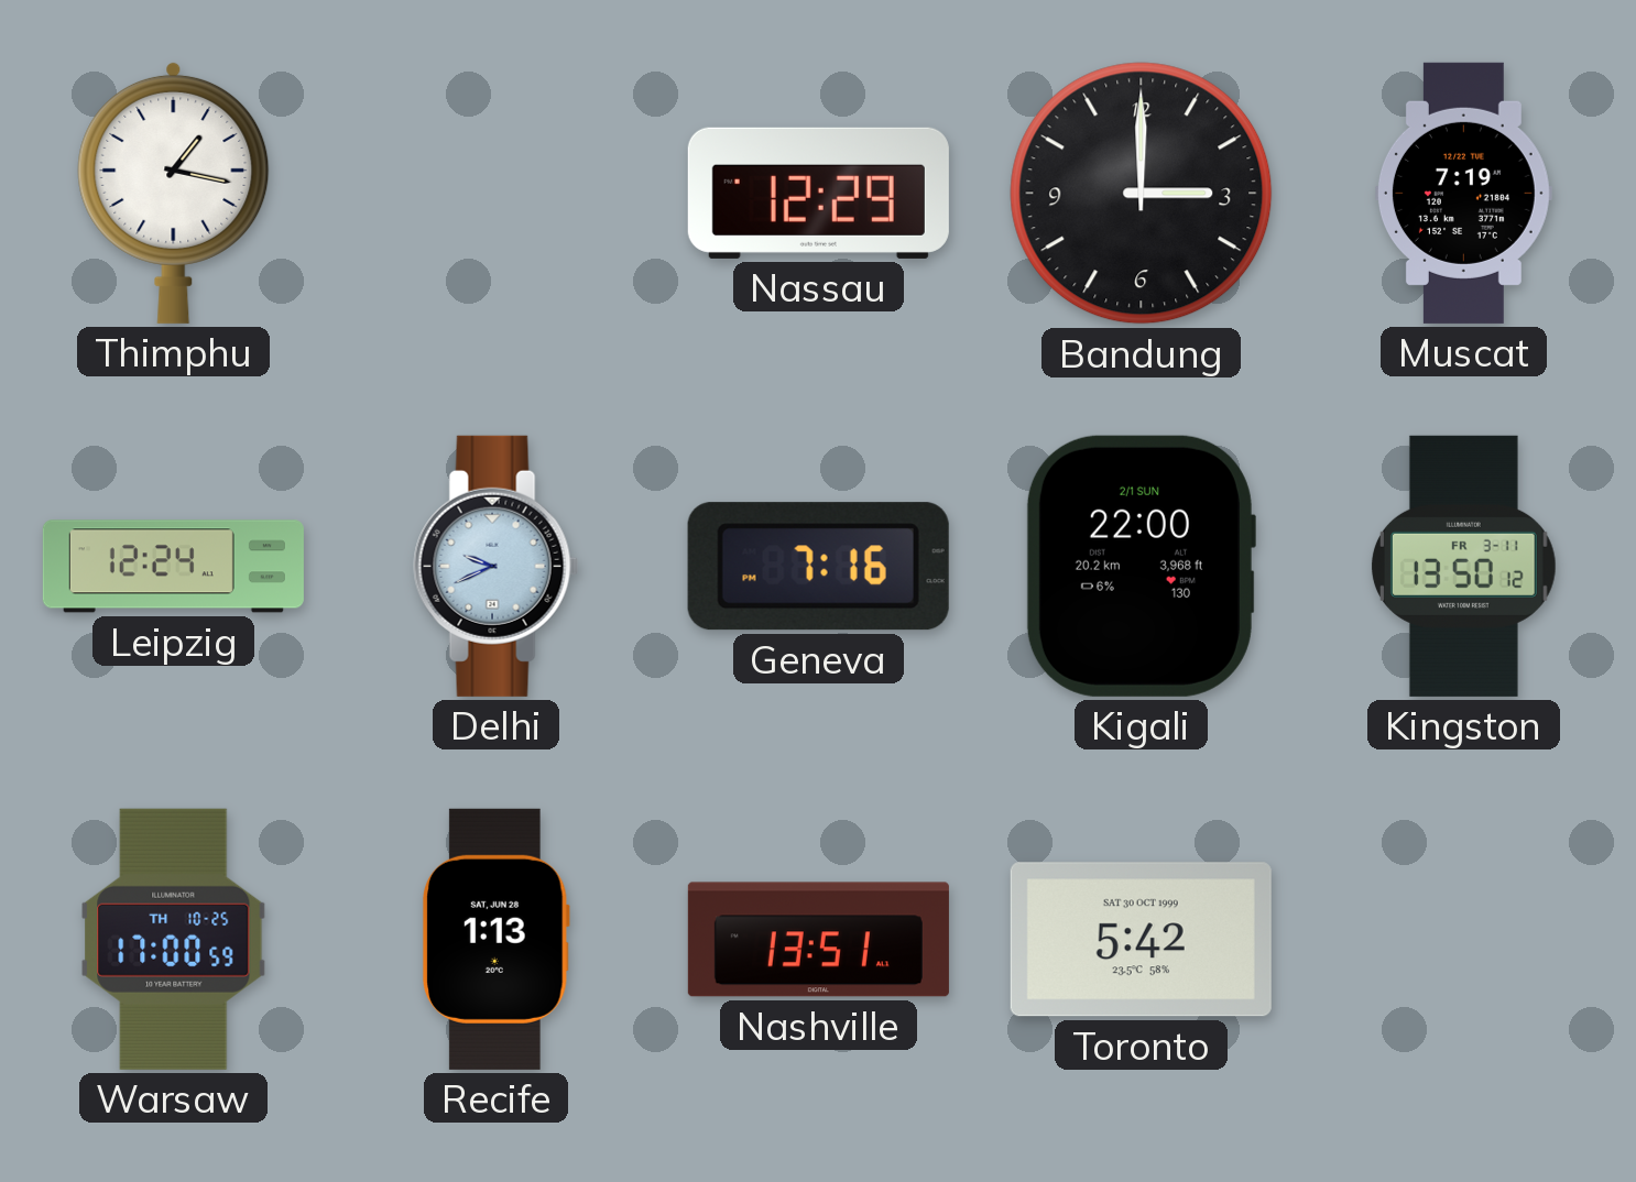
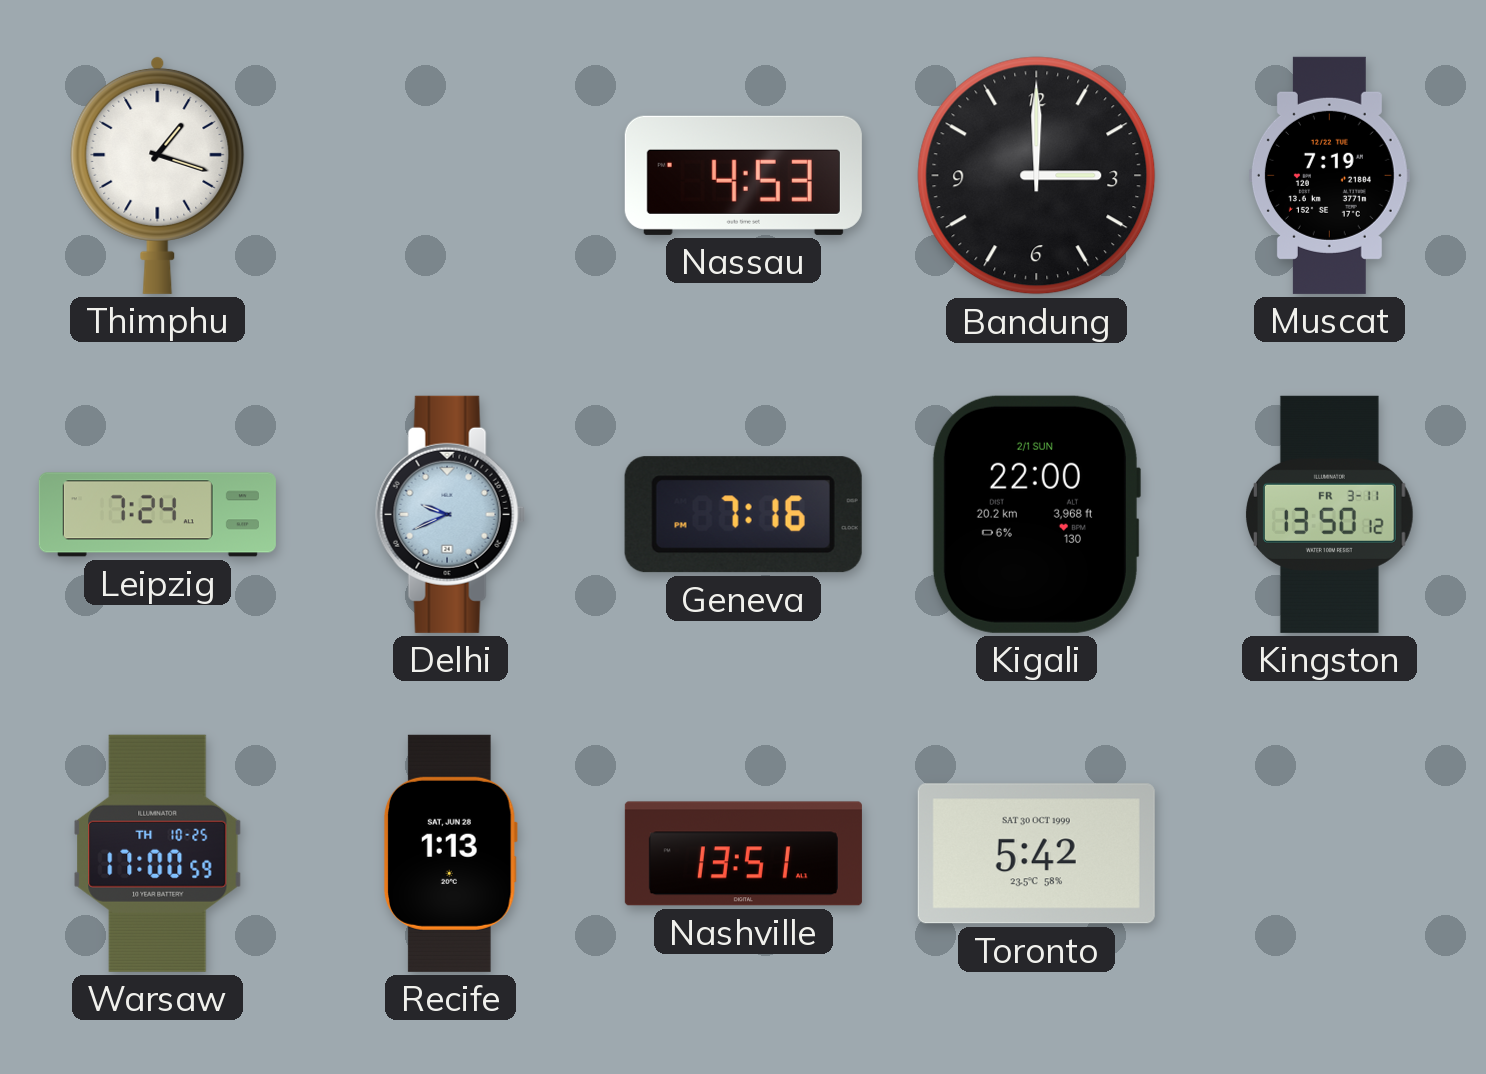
Thimphu: 1:17 -> 1:18 (158, 175)
Nassau: 12:29 -> 4:53 (743, 175)
Leipzig: 12:24 -> 7:24 (157, 515)
